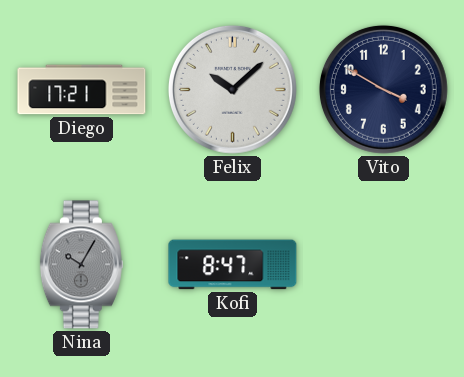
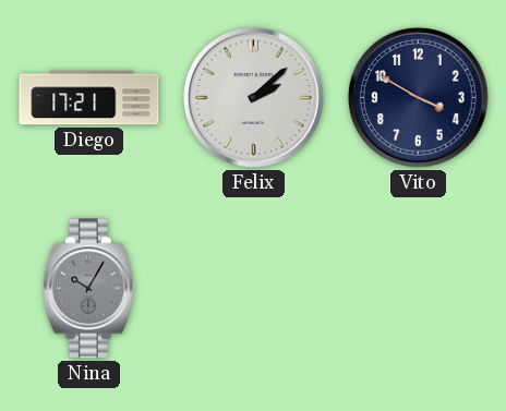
Felix: 10:08 -> 2:08 (253, 97)
Kofi: 8:47 -> none (233, 265)
